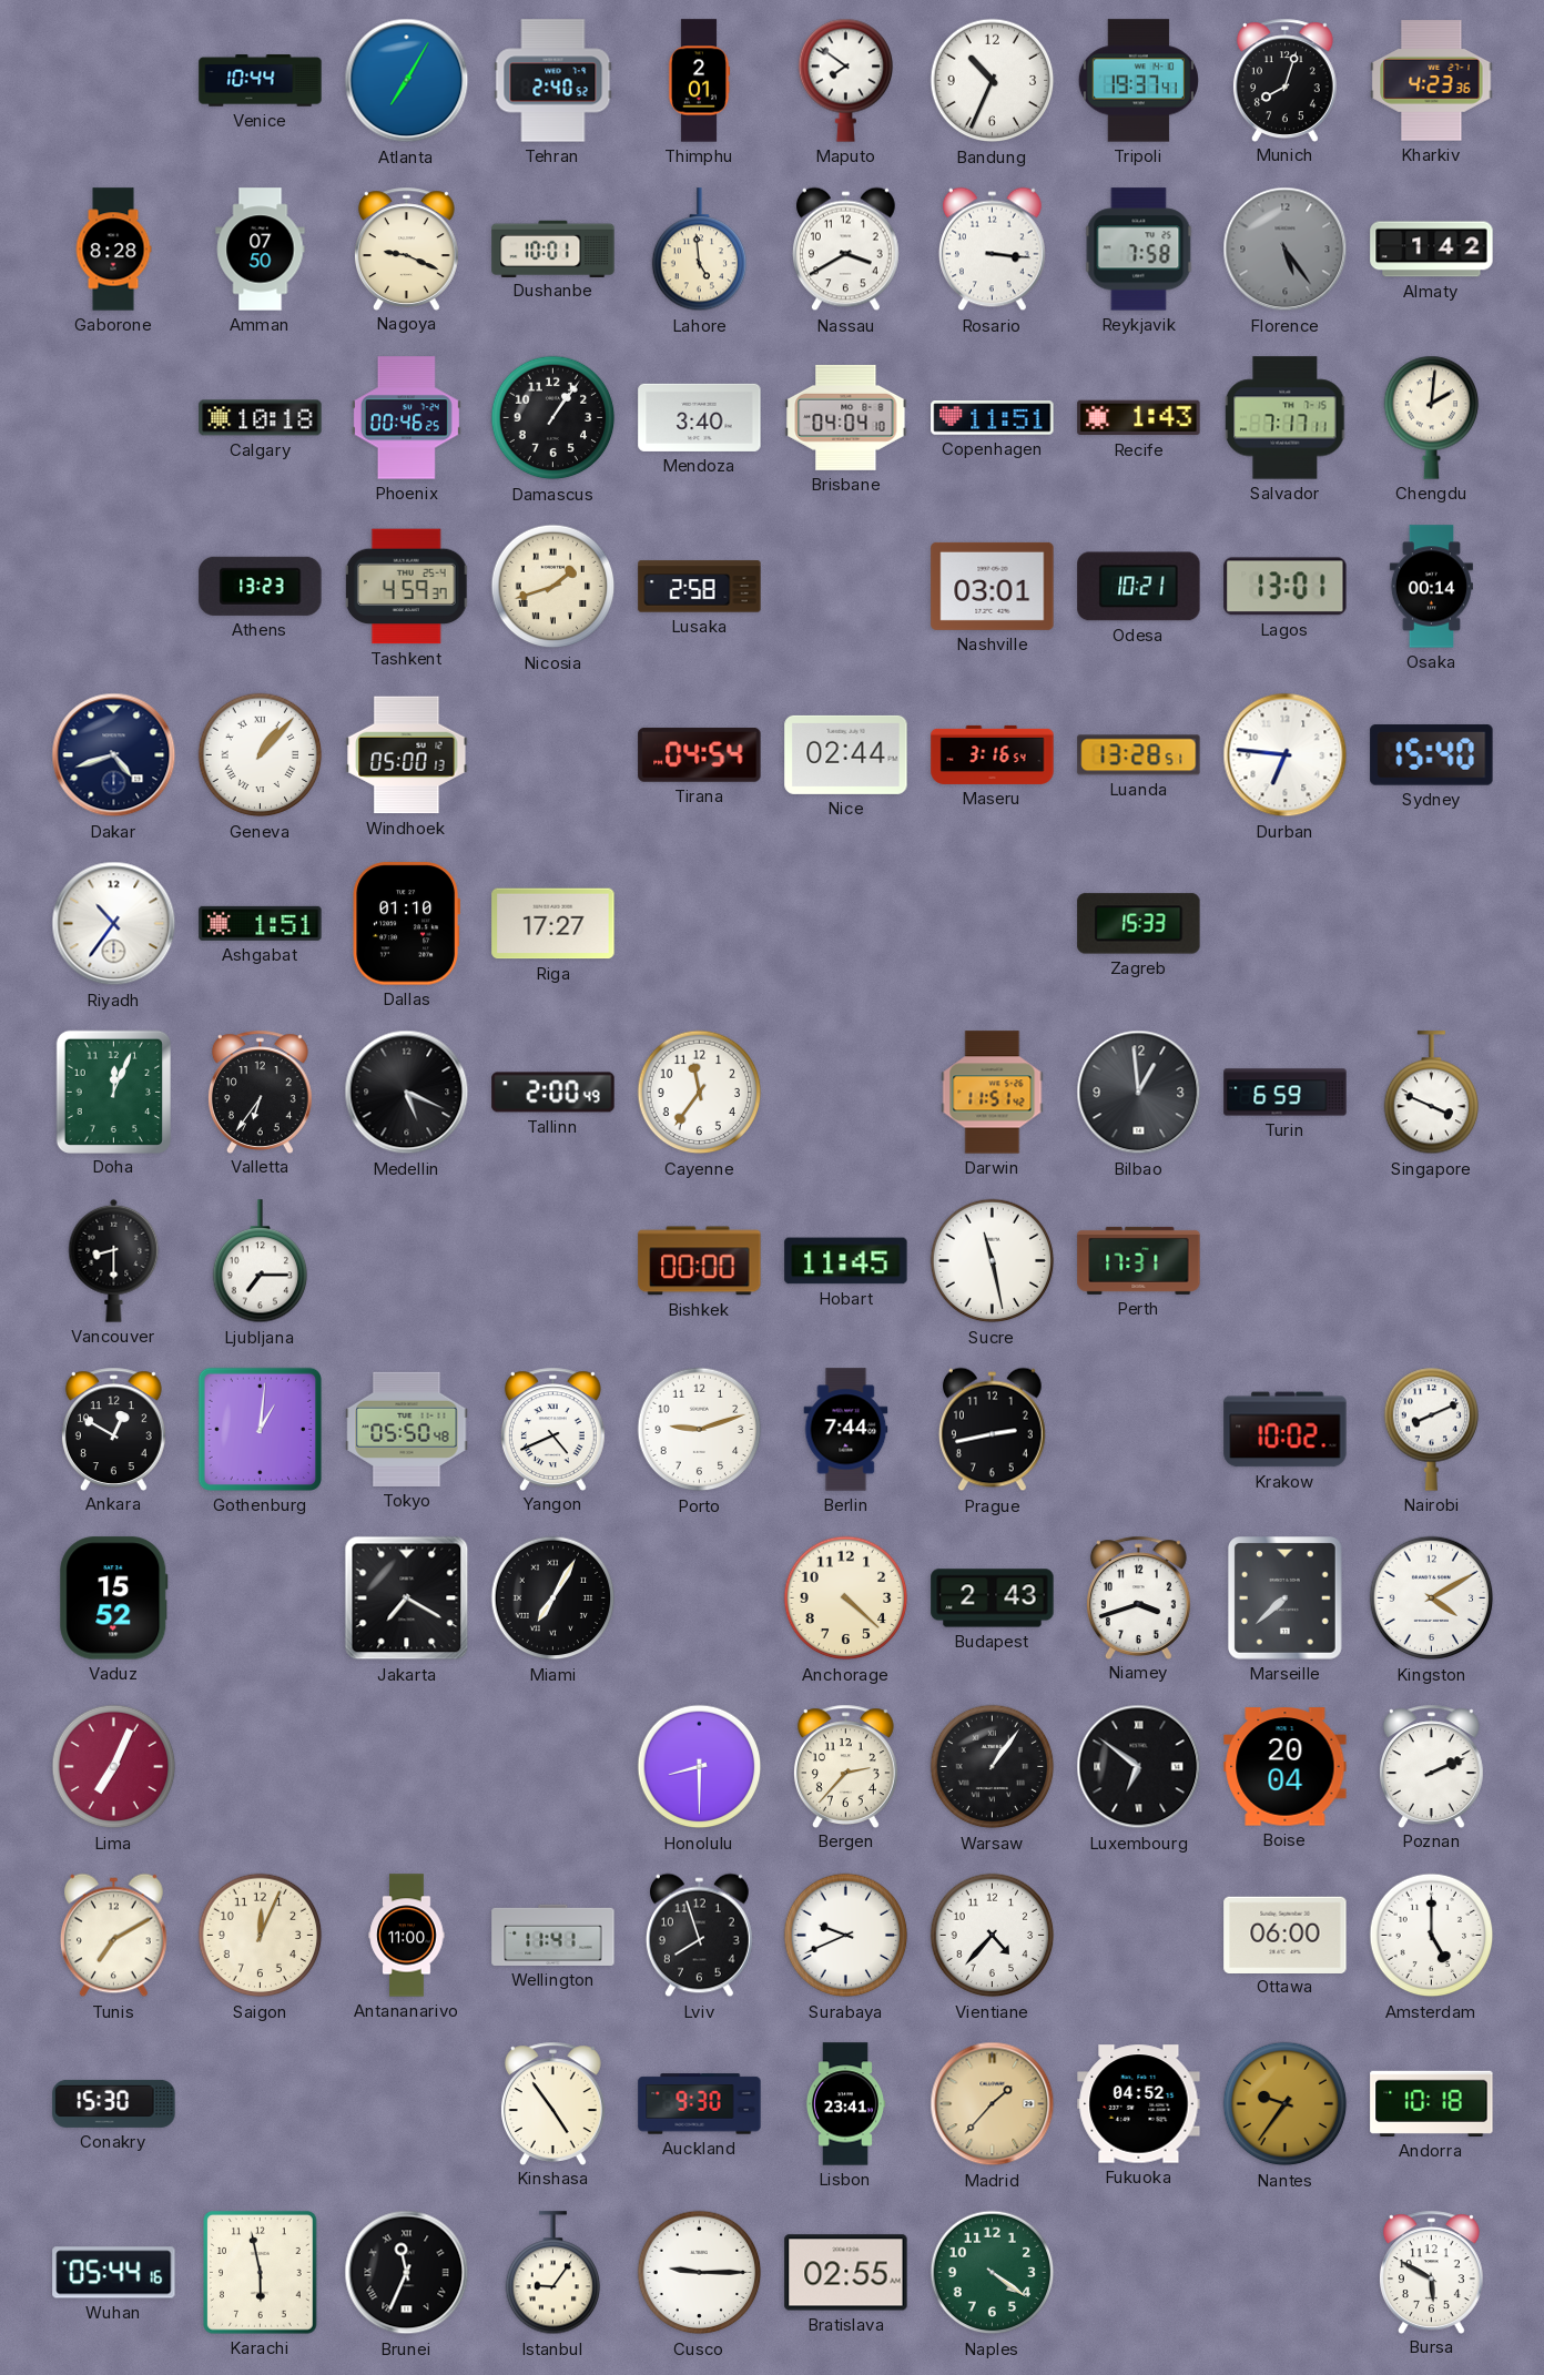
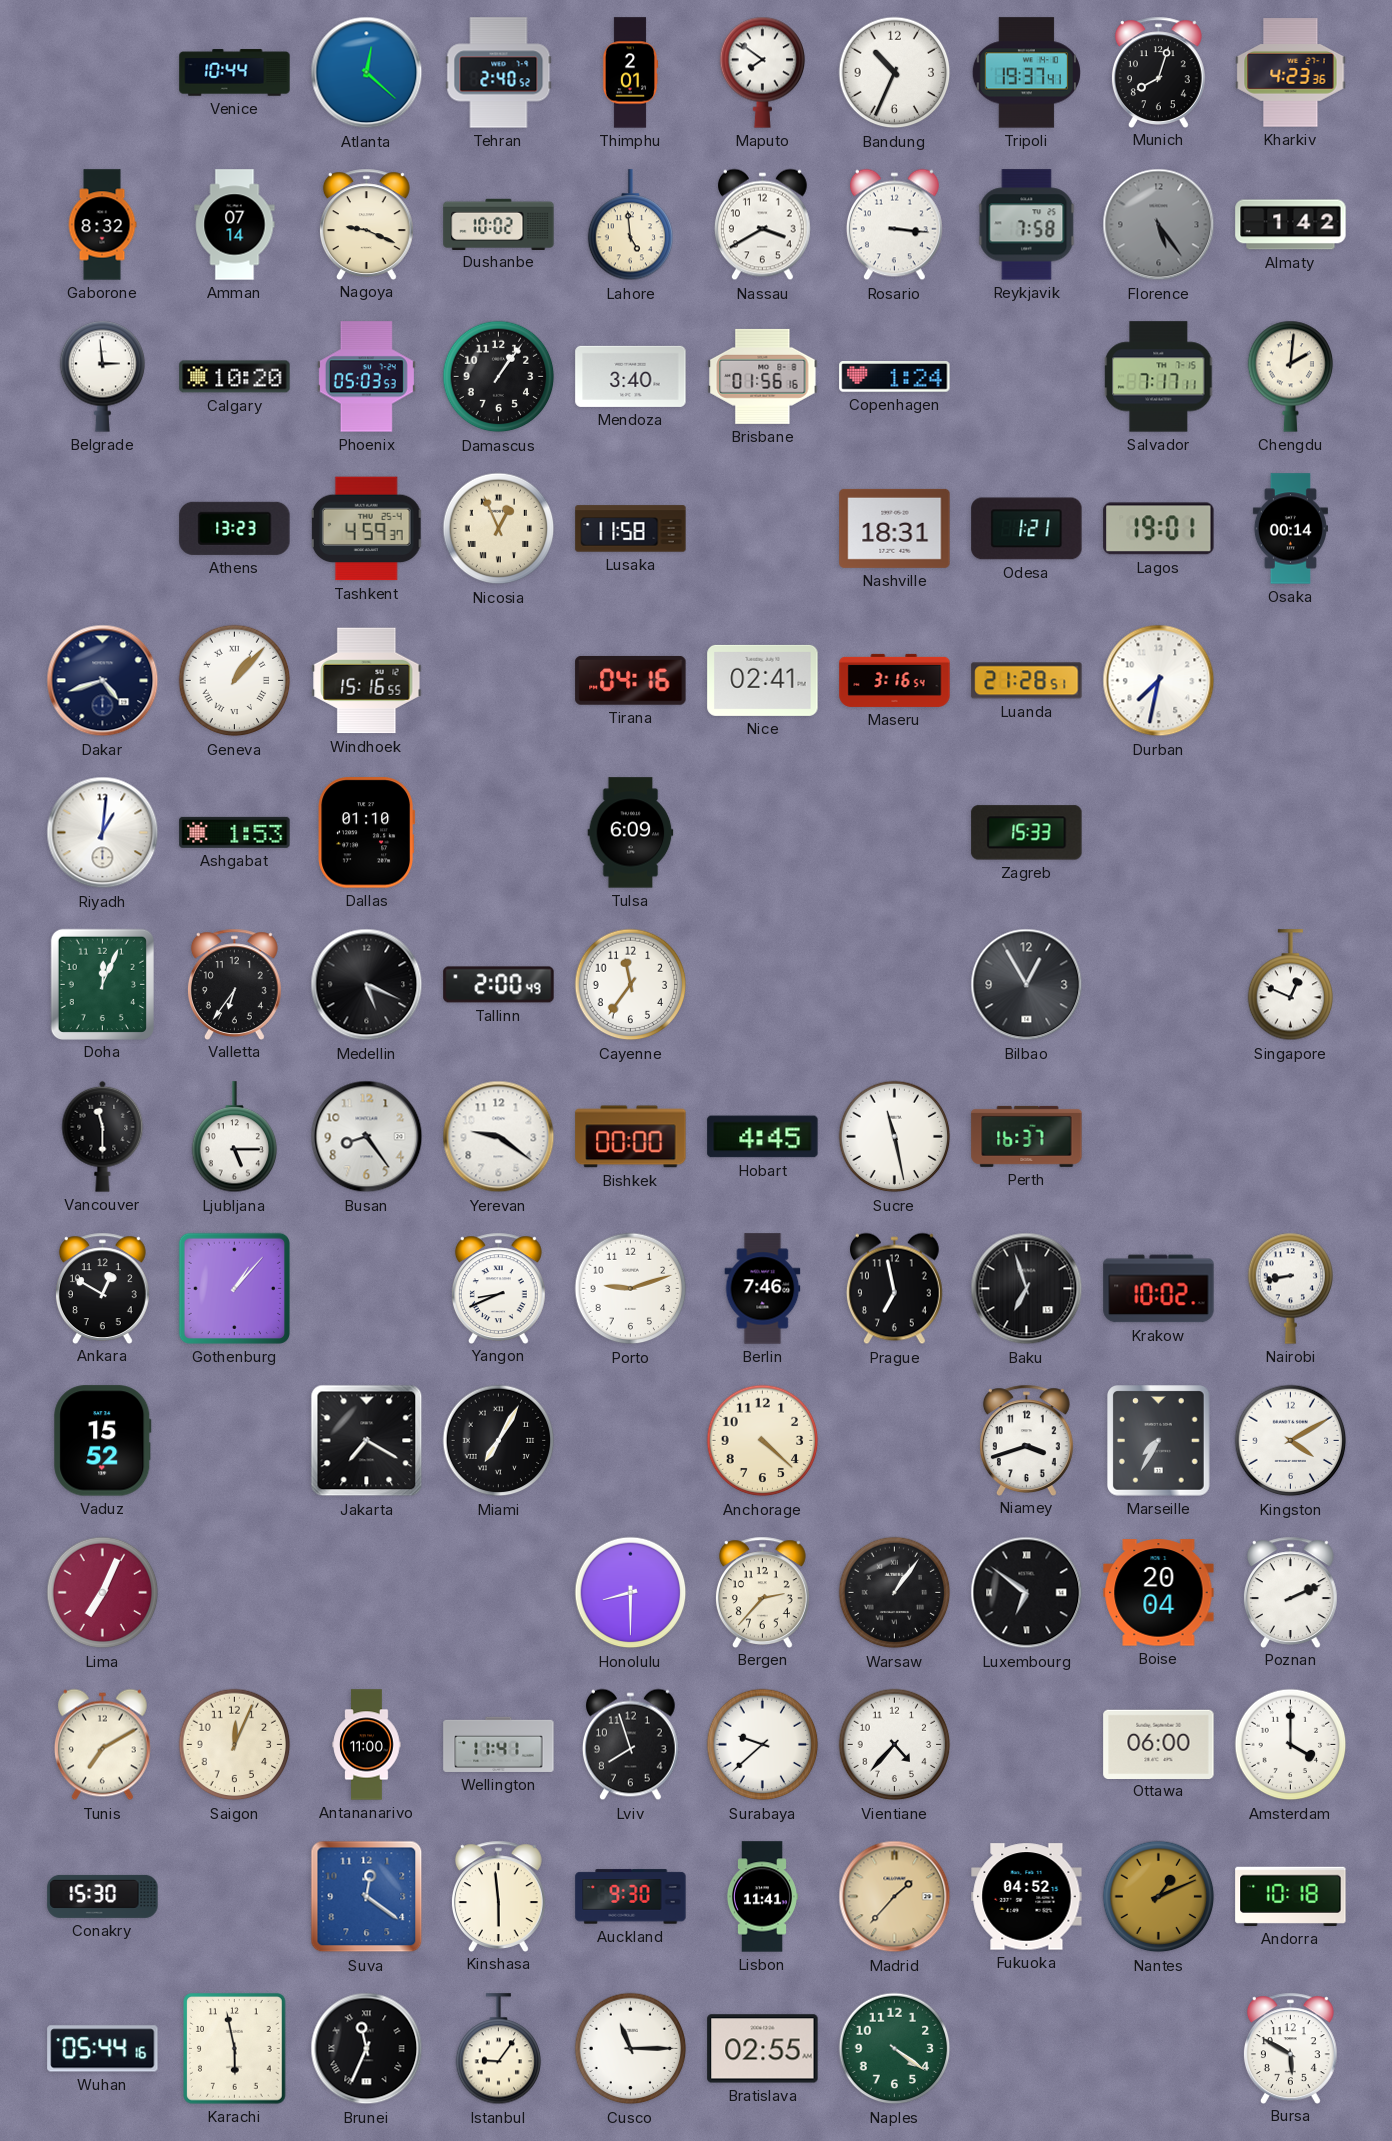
Atlanta: 7:05 -> 12:22 (367, 73)
Gaborone: 8:28 -> 8:32 (102, 225)
Amman: 07:50 -> 07:14 (235, 225)
Dushanbe: 10:01 -> 10:02 (499, 224)
Belgrade: none -> 2:59 (103, 376)
Calgary: 10:18 -> 10:20 (235, 377)
Phoenix: 00:46 -> 05:03 (366, 377)
Brisbane: 04:04 -> 01:56 (763, 376)
Copenhagen: 11:51 -> 1:24 (895, 377)
Recife: 1:43 -> none (1139, 418)
Nicosia: 1:42 -> 12:56 (499, 529)
Lusaka: 2:58 -> 11:58 (631, 529)
Nashville: 03:01 -> 18:31 (895, 528)
Odesa: 10:21 -> 1:21 (1027, 529)
Lagos: 13:01 -> 19:01 (1159, 529)
Windhoek: 05:00 -> 15:16 (367, 681)
Tirana: 04:54 -> 04:16 (631, 680)
Nice: 02:44 -> 02:41 (763, 680)
Luanda: 13:28 -> 21:28 (1027, 681)
Durban: 6:46 -> 7:32 (1159, 681)
Sydney: 15:40 -> none (1432, 755)
Riyadh: 10:36 -> 1:01 (103, 833)
Ashgabat: 1:51 -> 1:53 (235, 832)
Riga: 17:27 -> none (553, 924)
Tulsa: none -> 6:09 (631, 833)
Darwin: 11:51 -> none (993, 1093)
Bilbao: 12:59 -> 12:55 (1027, 985)
Turin: 6:59 -> none (1286, 1093)
Singapore: 3:49 -> 12:49 (1291, 985)
Vancouver: 8:30 -> 11:30 (103, 1136)
Ljubljana: 7:15 -> 5:15 (235, 1137)
Busan: none -> 8:24 (367, 1137)
Yerevan: none -> 9:21 (499, 1137)
Hobart: 11:45 -> 4:45 (763, 1137)
Perth: 17:31 -> 16:37 (1027, 1136)
Gothenburg: 1:01 -> 1:07 (234, 1288)
Tokyo: 05:50 -> none (407, 1429)
Yangon: 4:41 -> 8:41 (498, 1288)
Berlin: 7:44 -> 7:46 (763, 1289)
Prague: 2:43 -> 6:58 (894, 1289)
Baku: none -> 6:57 (1027, 1289)
Nairobi: 8:11 -> 8:43 (1291, 1288)
Budapest: 2:43 -> none (993, 1598)
Marseille: 7:38 -> 7:35 (1159, 1441)
Surabaya: 9:41 -> 9:38 (763, 1745)
Amsterdam: 5:00 -> 4:00 (1291, 1745)
Suva: none -> 12:21 (367, 1897)
Kinshasa: 4:54 -> 5:59 (498, 1896)
Lisbon: 23:41 -> 11:41 (761, 1897)
Nantes: 9:36 -> 1:11 (1159, 1897)
Cusco: 9:15 -> 11:15 (631, 2049)
